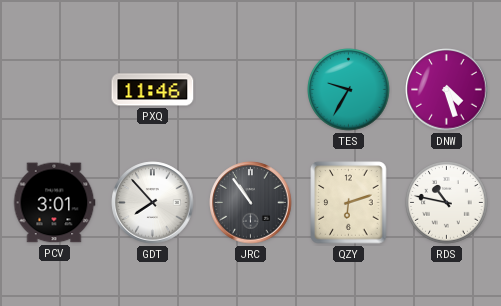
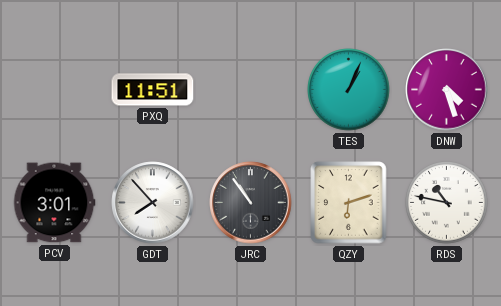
PXQ: 11:46 -> 11:51 (153, 90)
TES: 9:35 -> 1:04 (349, 90)
